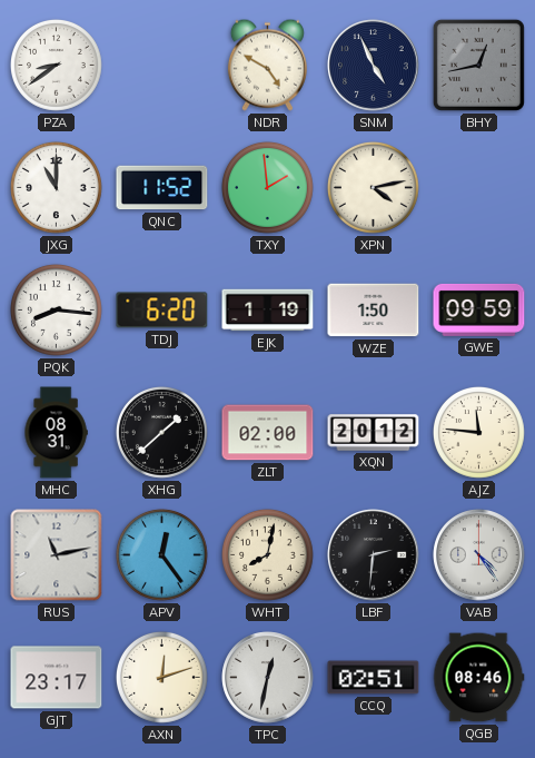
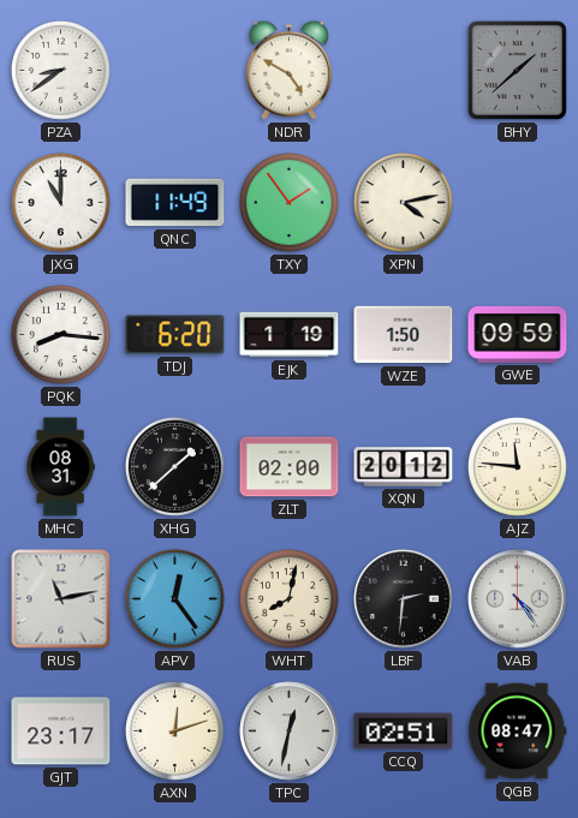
SNM: 4:56 -> none (374, 66)
BHY: 12:43 -> 1:38 (517, 70)
QNC: 11:52 -> 11:49 (175, 203)
TXY: 1:59 -> 1:54 (288, 202)
QGB: 08:46 -> 08:47 (518, 732)
